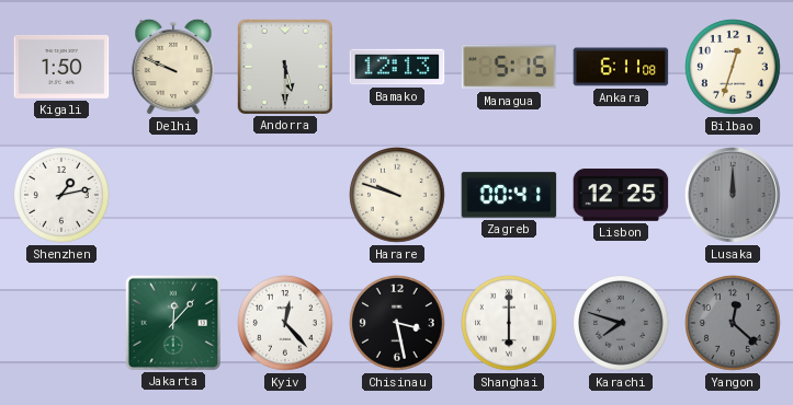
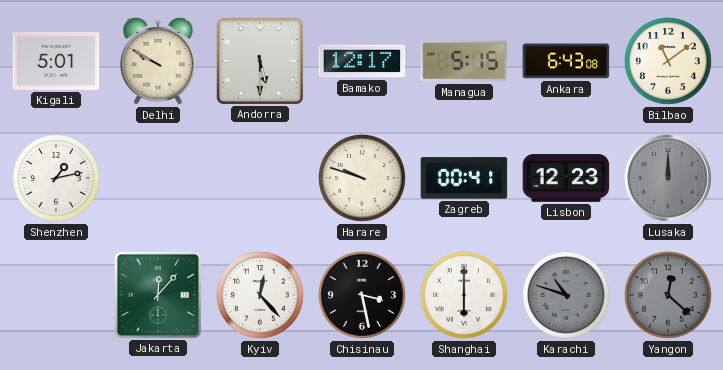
Kigali: 1:50 -> 5:01 (56, 61)
Delhi: 9:49 -> 9:50 (158, 61)
Bamako: 12:13 -> 12:17 (362, 61)
Ankara: 6:11 -> 6:43 (566, 61)
Bilbao: 12:33 -> 11:09 (669, 62)
Lisbon: 12:25 -> 12:23 (566, 178)
Karachi: 7:48 -> 10:48 (567, 296)
